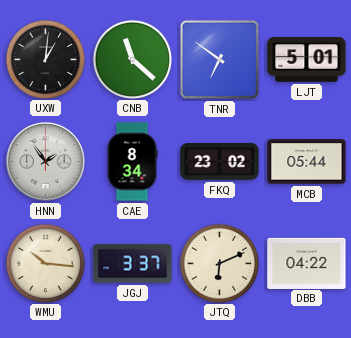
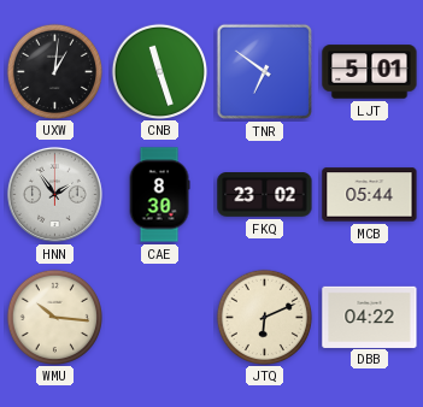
CNB: 11:22 -> 11:27 (159, 71)
CAE: 8:34 -> 8:30 (159, 195)
JGJ: 3:37 -> none (133, 264)
